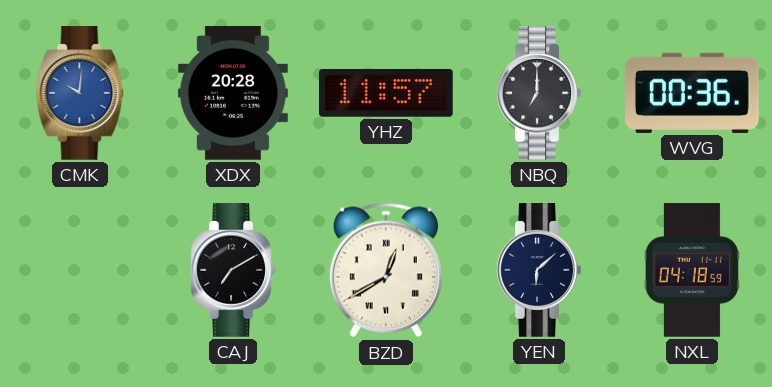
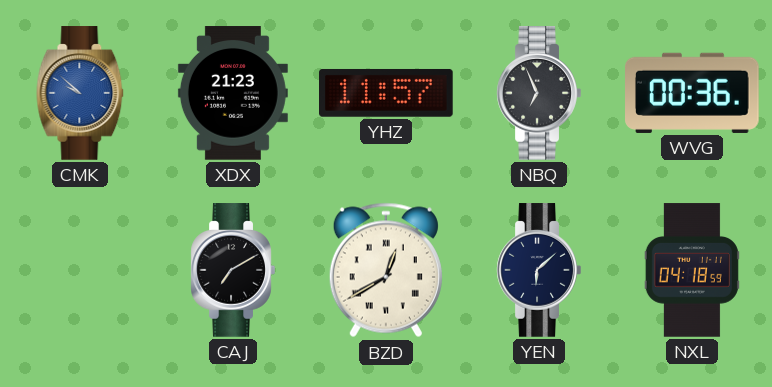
CMK: 10:01 -> 9:52 (80, 93)
XDX: 20:28 -> 21:23 (233, 93)
NBQ: 7:00 -> 6:56 (539, 93)
